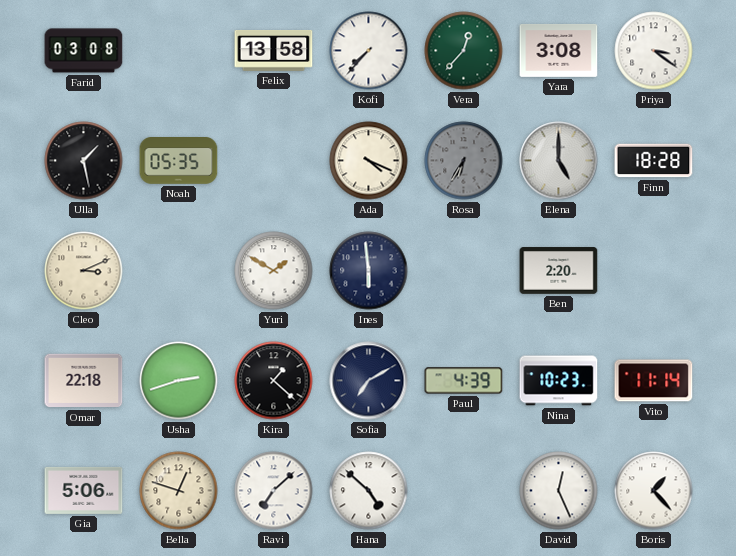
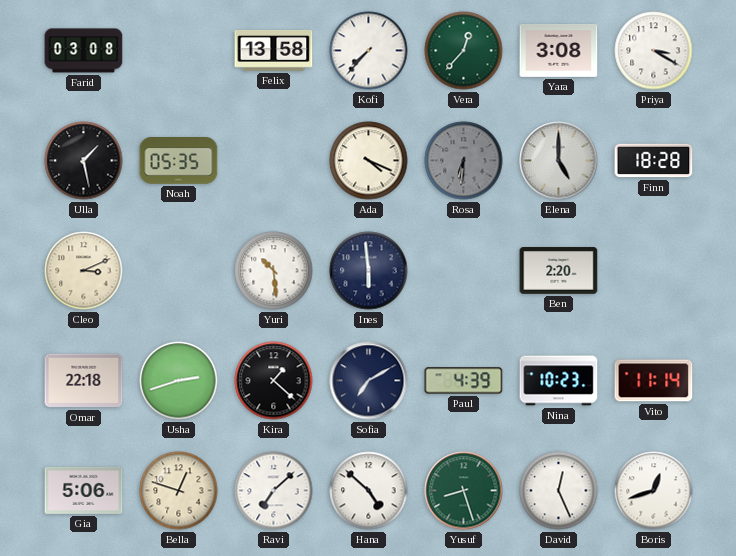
Priya: 3:21 -> 3:20 (654, 51)
Rosa: 6:35 -> 6:31 (464, 161)
Yuri: 1:50 -> 10:29 (274, 271)
Yusuf: none -> 8:27 (464, 491)
Boris: 1:23 -> 12:42 (654, 491)
